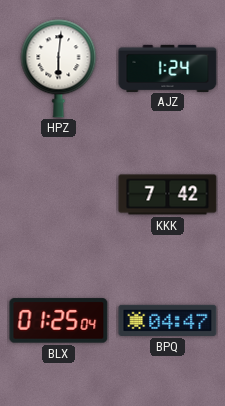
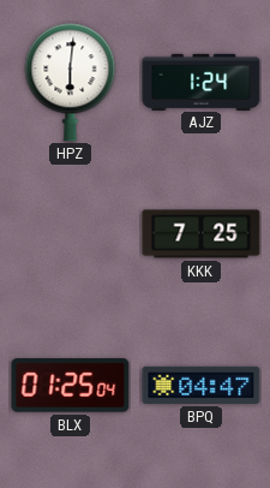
KKK: 7:42 -> 7:25 (202, 234)
